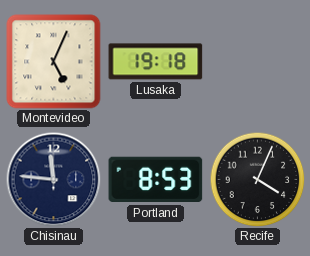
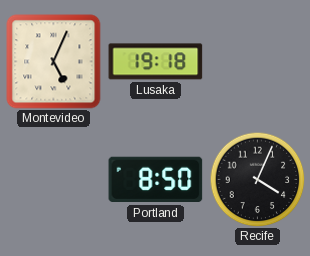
Chisinau: 11:46 -> none (53, 179)
Portland: 8:53 -> 8:50 (156, 180)
